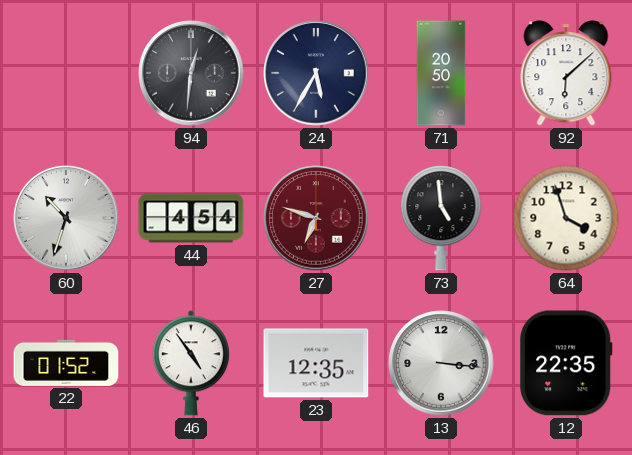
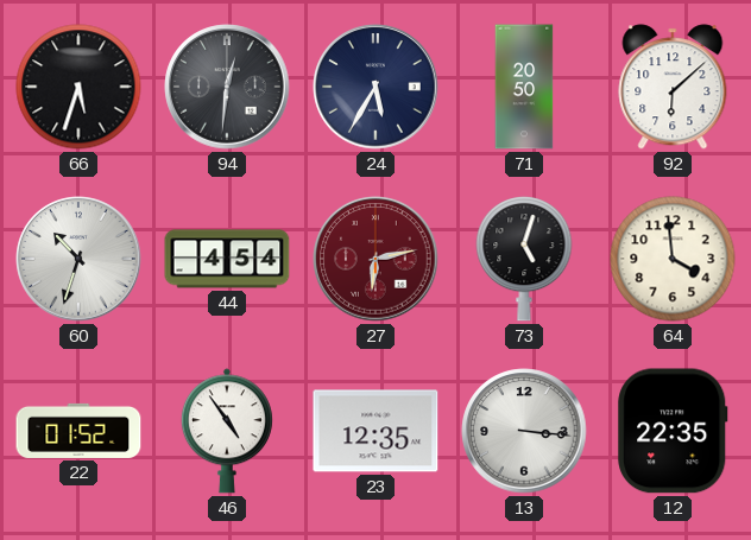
66: none -> 5:33 (78, 87)
27: 6:48 -> 6:13 (375, 259)
73: 4:59 -> 5:03 (524, 260)
64: 3:57 -> 3:59 (673, 259)
